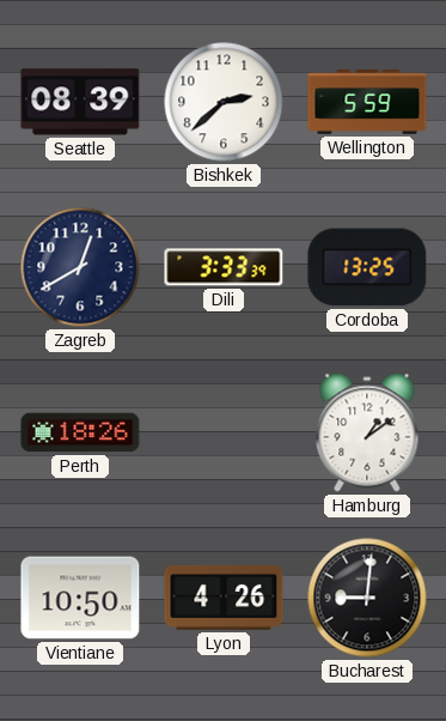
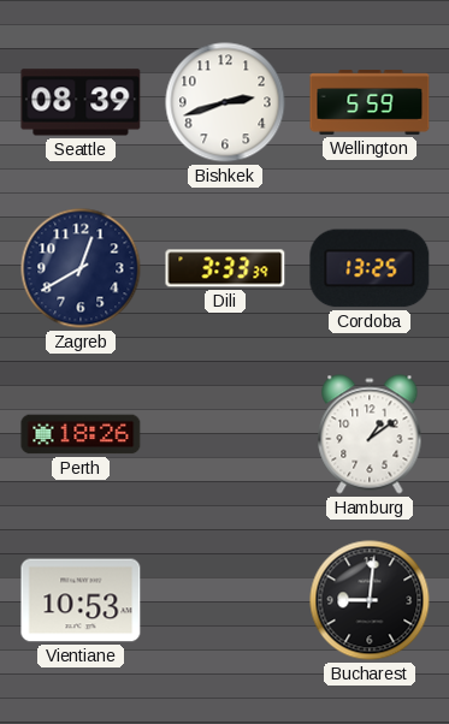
Bishkek: 2:38 -> 2:42 (225, 102)
Vientiane: 10:50 -> 10:53 (81, 600)
Lyon: 4:26 -> none (224, 598)
